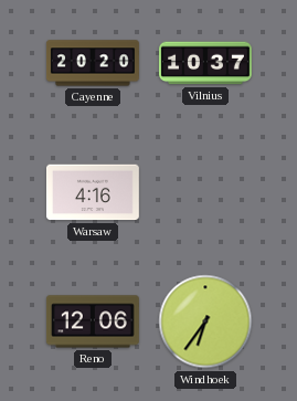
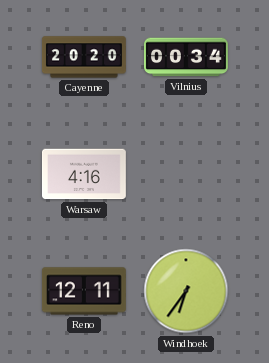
Vilnius: 10:37 -> 00:34 (186, 57)
Reno: 12:06 -> 12:11 (84, 291)
